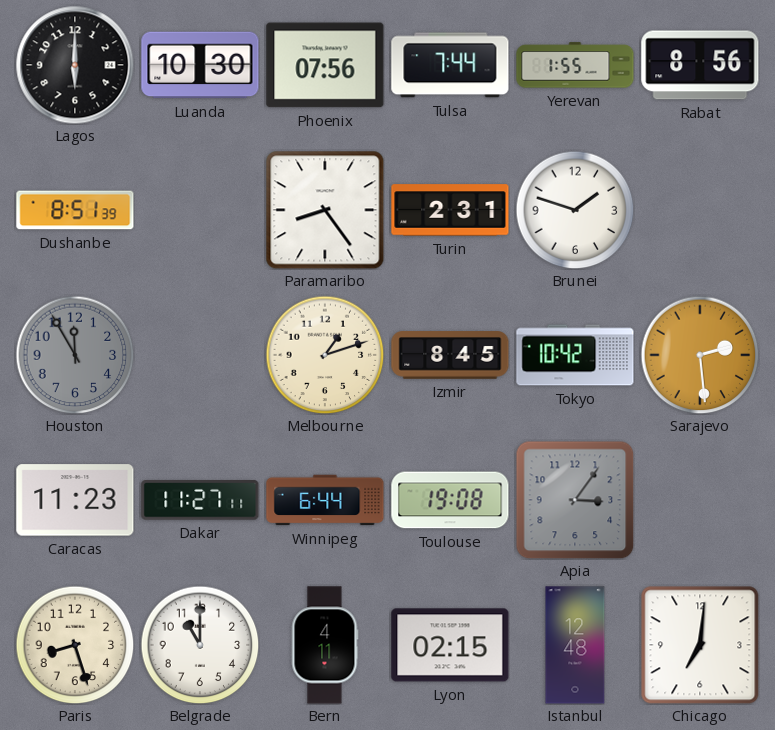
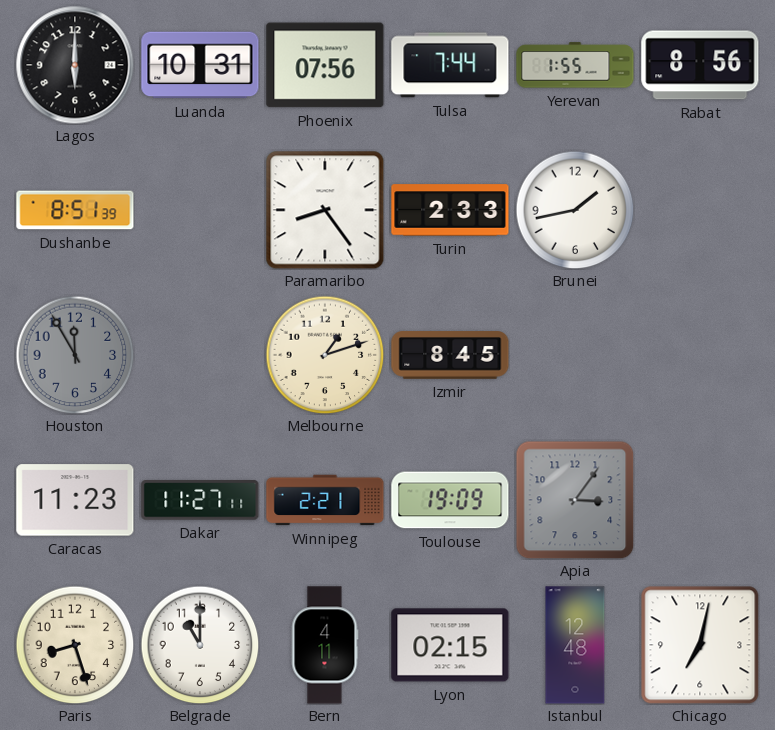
Luanda: 10:30 -> 10:31 (200, 65)
Turin: 2:31 -> 2:33 (450, 210)
Brunei: 1:48 -> 1:43 (575, 210)
Tokyo: 10:42 -> none (575, 355)
Sarajevo: 2:29 -> none (700, 355)
Winnipeg: 6:44 -> 2:21 (325, 500)
Toulouse: 19:08 -> 19:09 (450, 500)
Chicago: 7:01 -> 7:02 (700, 645)
